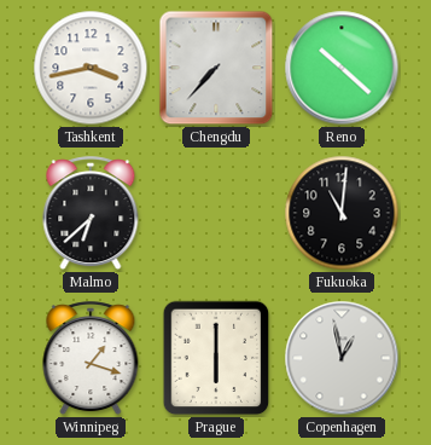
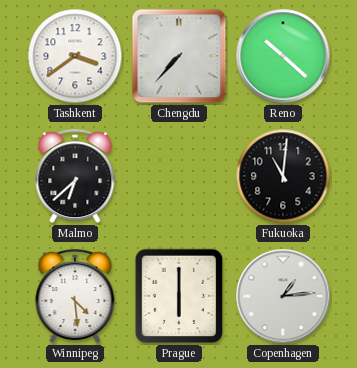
Tashkent: 3:43 -> 3:39 (75, 56)
Winnipeg: 1:18 -> 4:29 (75, 297)
Copenhagen: 12:58 -> 1:14 (283, 296)
